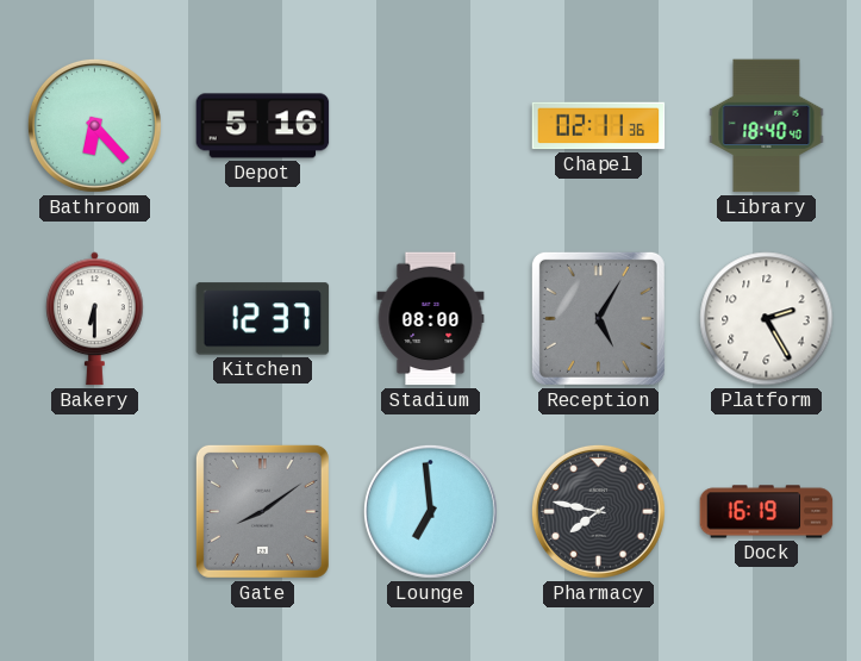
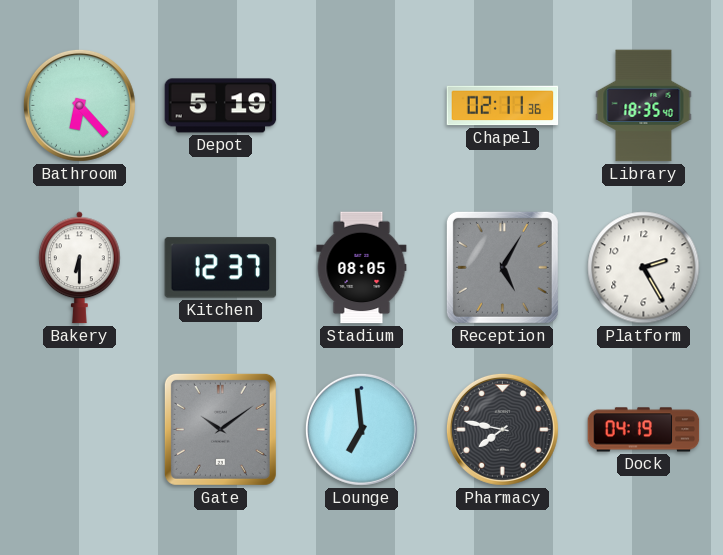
Depot: 5:16 -> 5:19 (221, 106)
Library: 18:40 -> 18:35 (644, 106)
Stadium: 08:00 -> 08:05 (362, 268)
Gate: 8:09 -> 10:09 (220, 429)
Dock: 16:19 -> 04:19 (644, 430)
